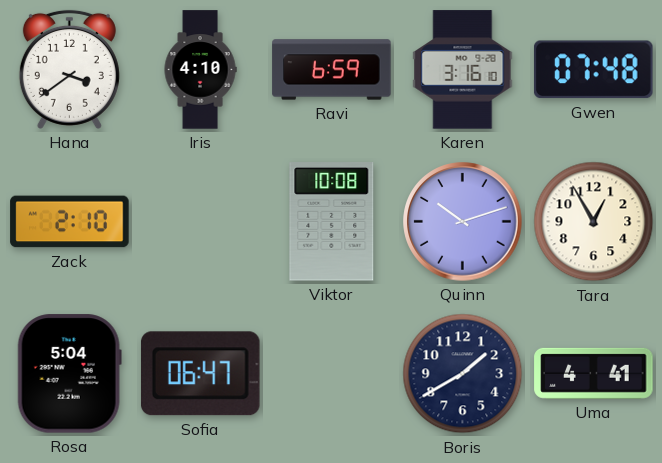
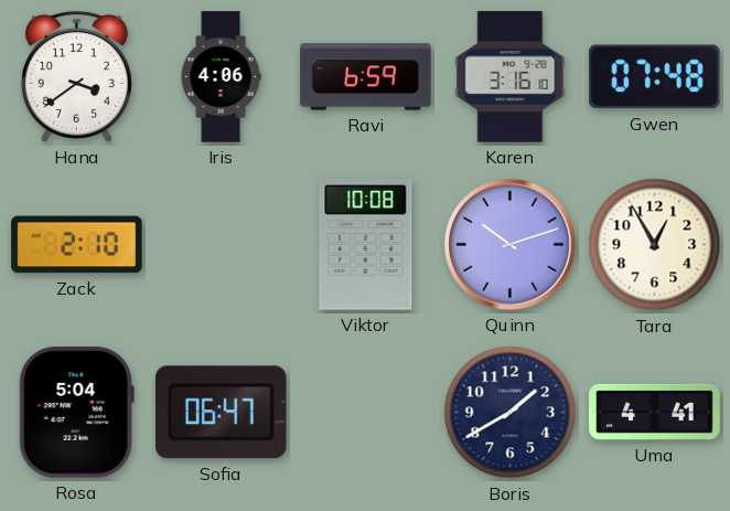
Iris: 4:10 -> 4:06 (221, 77)
